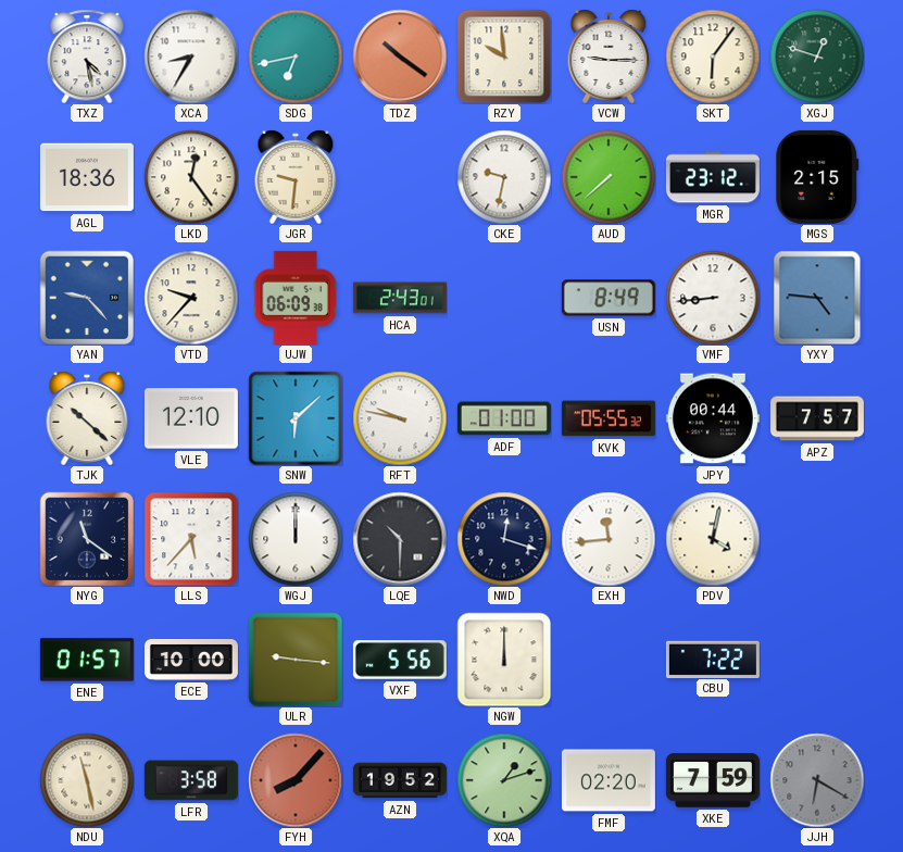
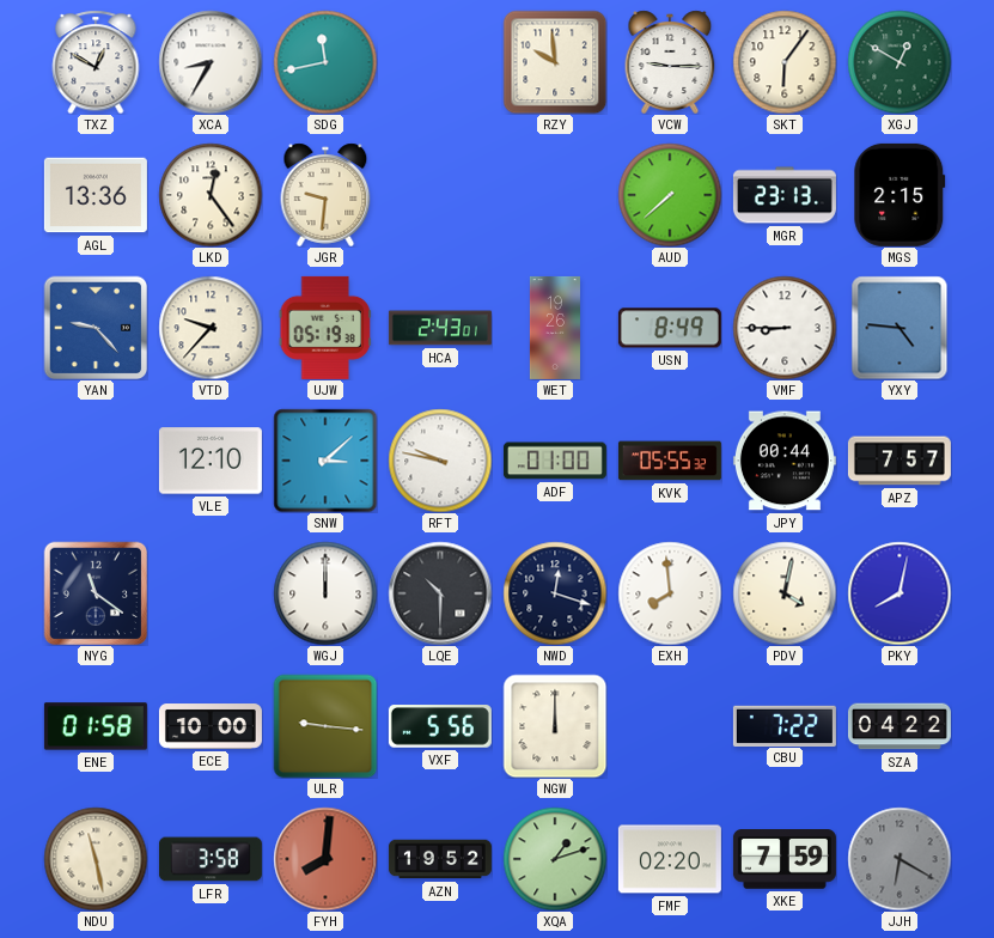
TXZ: 4:28 -> 12:50 (96, 62)
SDG: 6:43 -> 11:43 (325, 62)
TDZ: 10:21 -> none (400, 57)
XGJ: 12:48 -> 12:50 (900, 62)
AGL: 18:36 -> 13:36 (96, 195)
CKE: 9:32 -> none (504, 177)
MGR: 23:12 -> 23:13 (785, 195)
UJW: 06:09 -> 05:19 (325, 328)
WET: none -> 19:26 (555, 328)
VMF: 8:44 -> 8:45 (785, 328)
TJK: 10:22 -> none (87, 418)
SNW: 6:08 -> 3:08 (325, 461)
LLS: 5:37 -> none (191, 539)
EXH: 11:44 -> 7:59 (670, 593)
PKY: none -> 8:02 (900, 593)
ENE: 01:57 -> 01:58 (96, 726)
SZA: none -> 04:22 (900, 726)
FYH: 8:07 -> 8:01 (325, 859)
